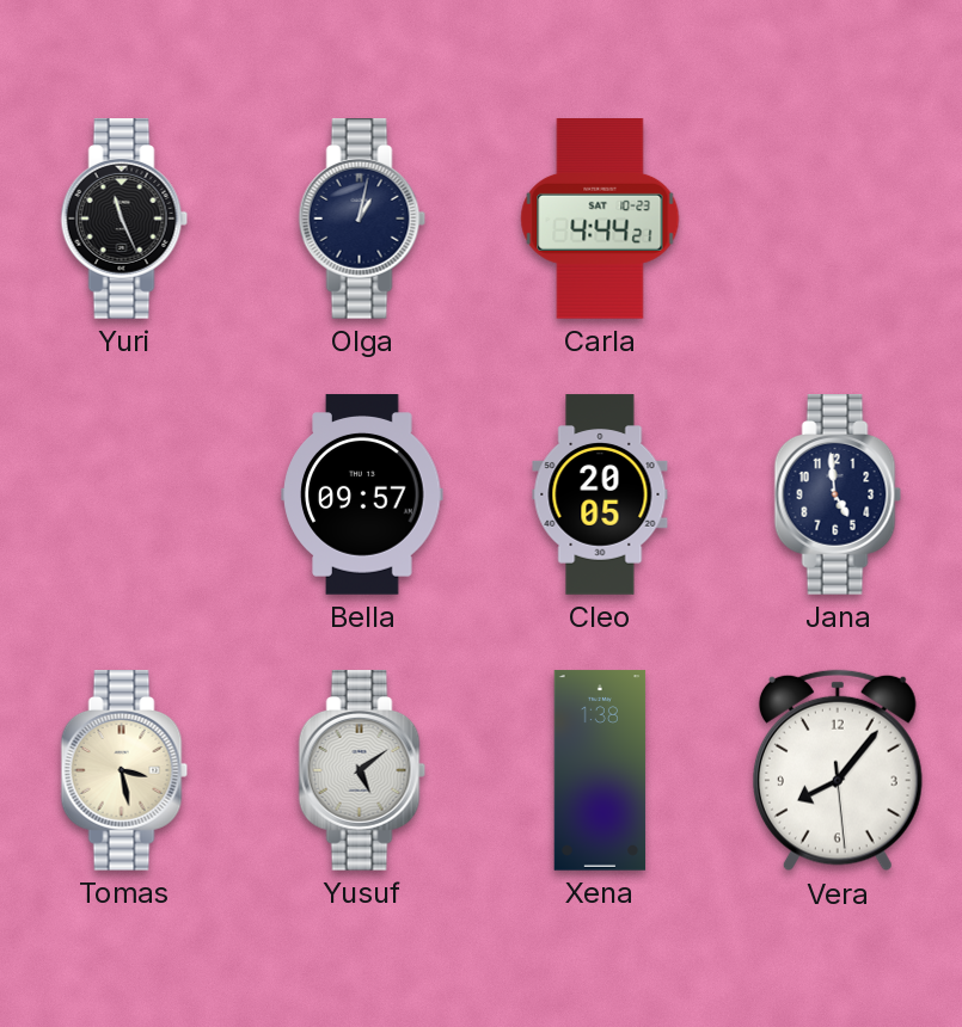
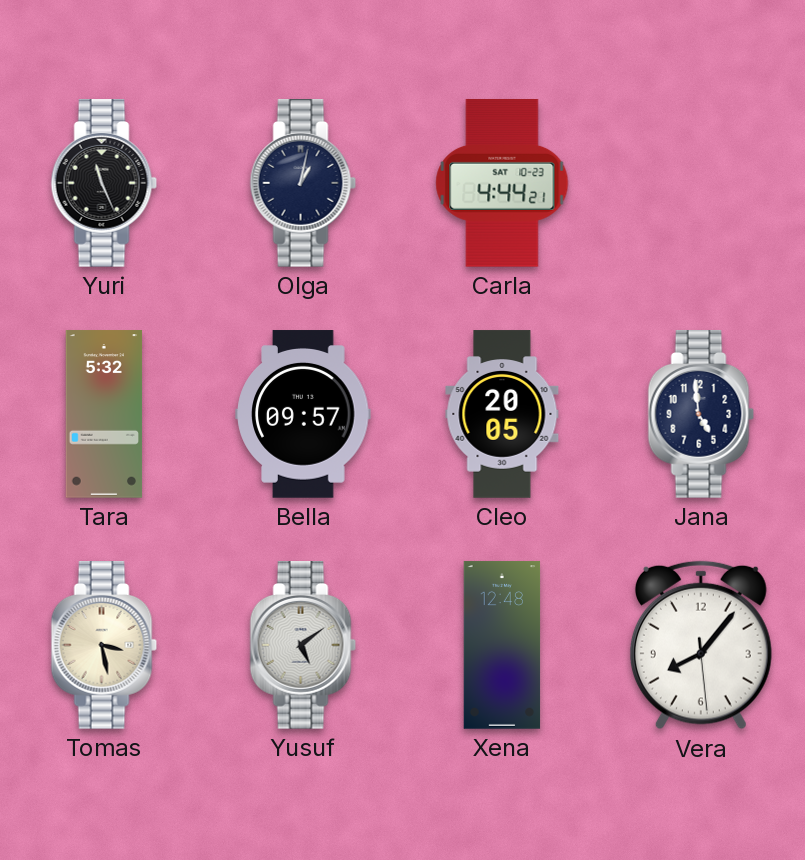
Tara: none -> 5:32 (104, 414)
Xena: 1:38 -> 12:48 (502, 645)
